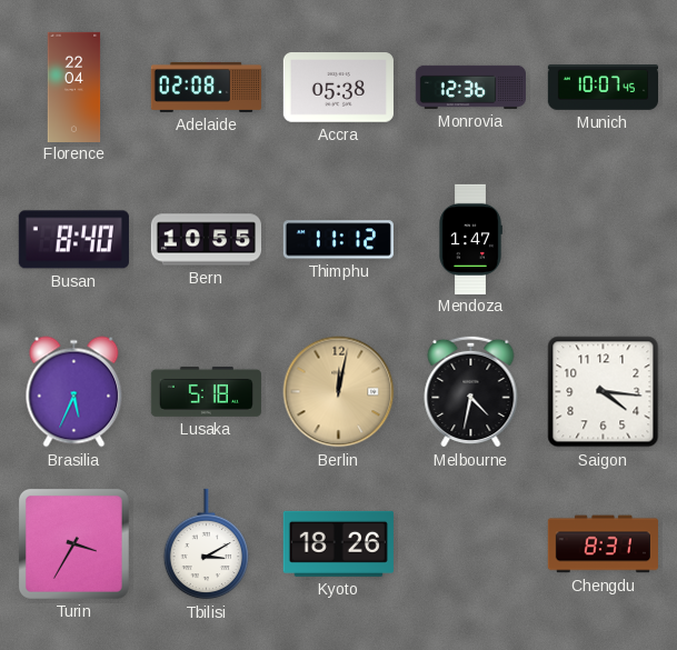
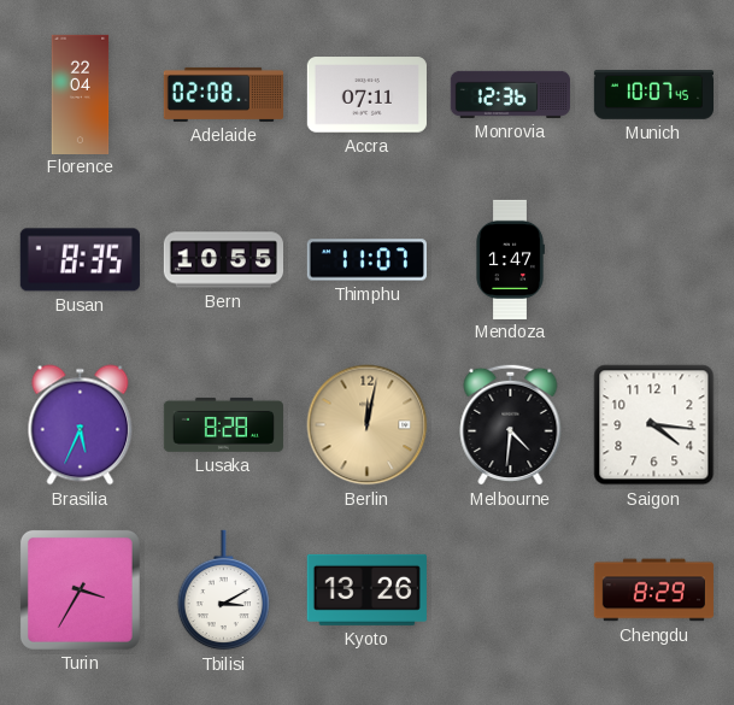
Accra: 05:38 -> 07:11 (366, 95)
Busan: 8:40 -> 8:35 (80, 260)
Thimphu: 11:12 -> 11:07 (366, 260)
Lusaka: 5:18 -> 8:28 (223, 424)
Melbourne: 4:32 -> 4:31 (511, 424)
Kyoto: 18:26 -> 13:26 (366, 589)
Chengdu: 8:31 -> 8:29 (653, 591)
